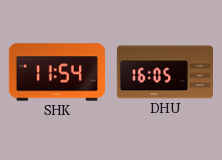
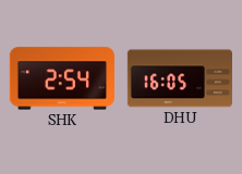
SHK: 11:54 -> 2:54 (62, 78)
